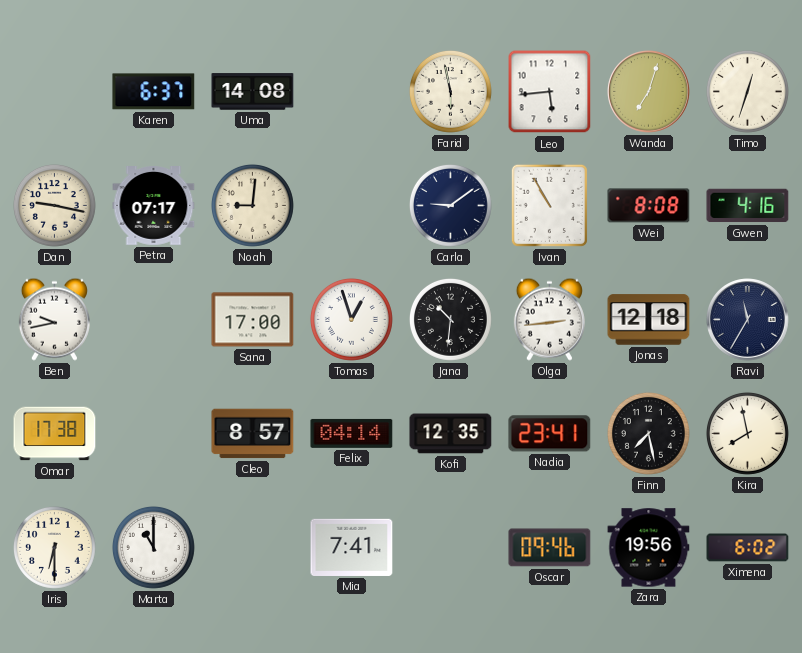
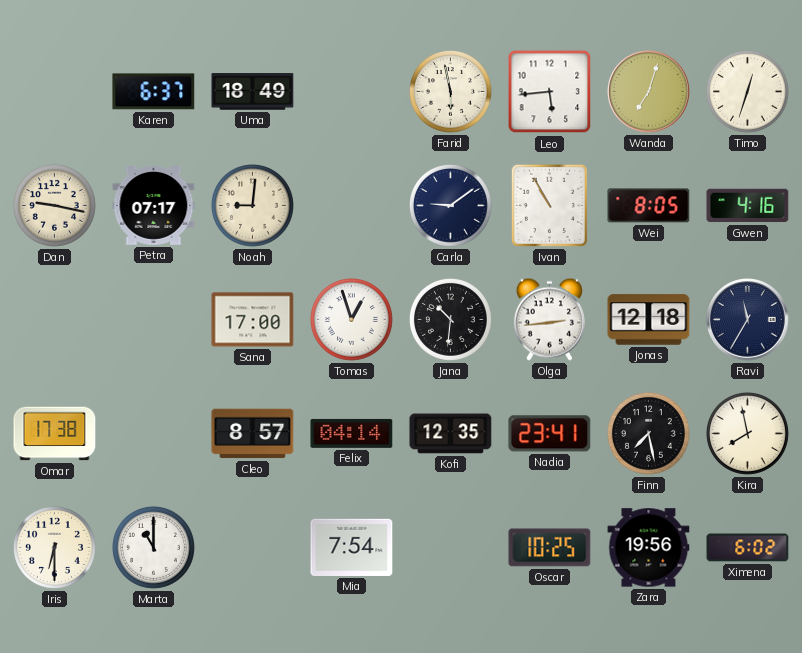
Uma: 14:08 -> 18:49 (253, 92)
Wei: 8:08 -> 8:05 (649, 206)
Ben: 9:43 -> none (54, 319)
Mia: 7:41 -> 7:54 (352, 547)
Oscar: 09:46 -> 10:25 (550, 548)
